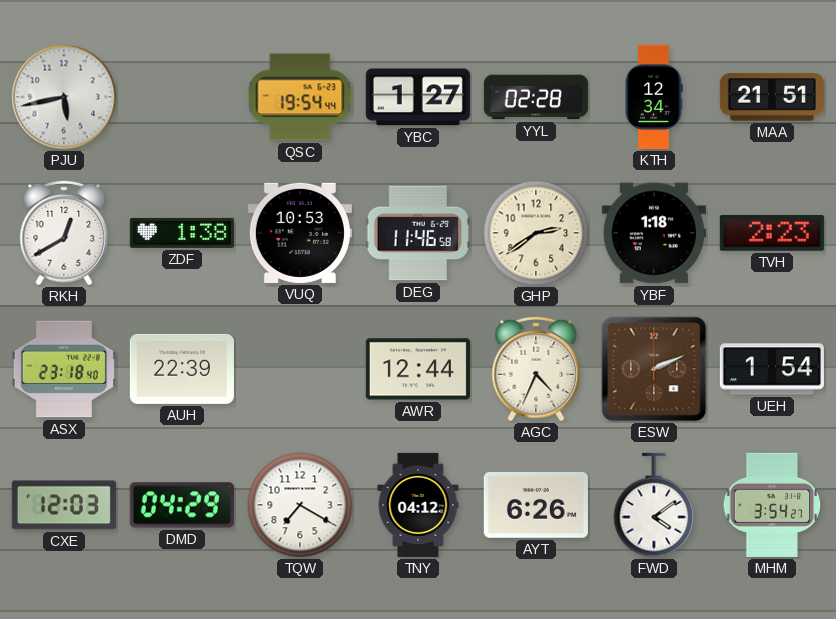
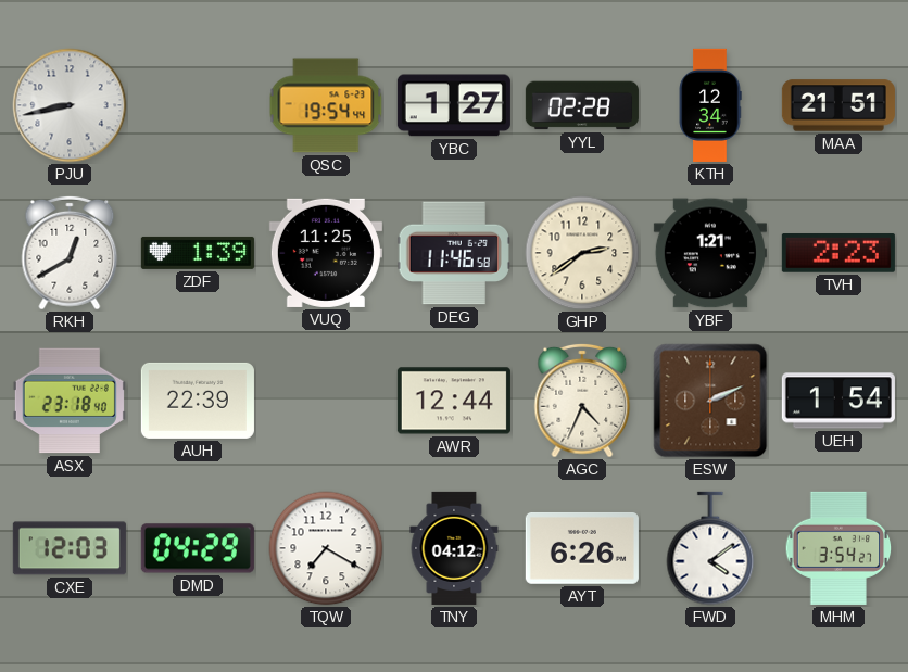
PJU: 5:43 -> 8:43 (70, 105)
ZDF: 1:38 -> 1:39 (198, 253)
VUQ: 10:53 -> 11:25 (326, 253)
YBF: 1:18 -> 1:21 (710, 253)
